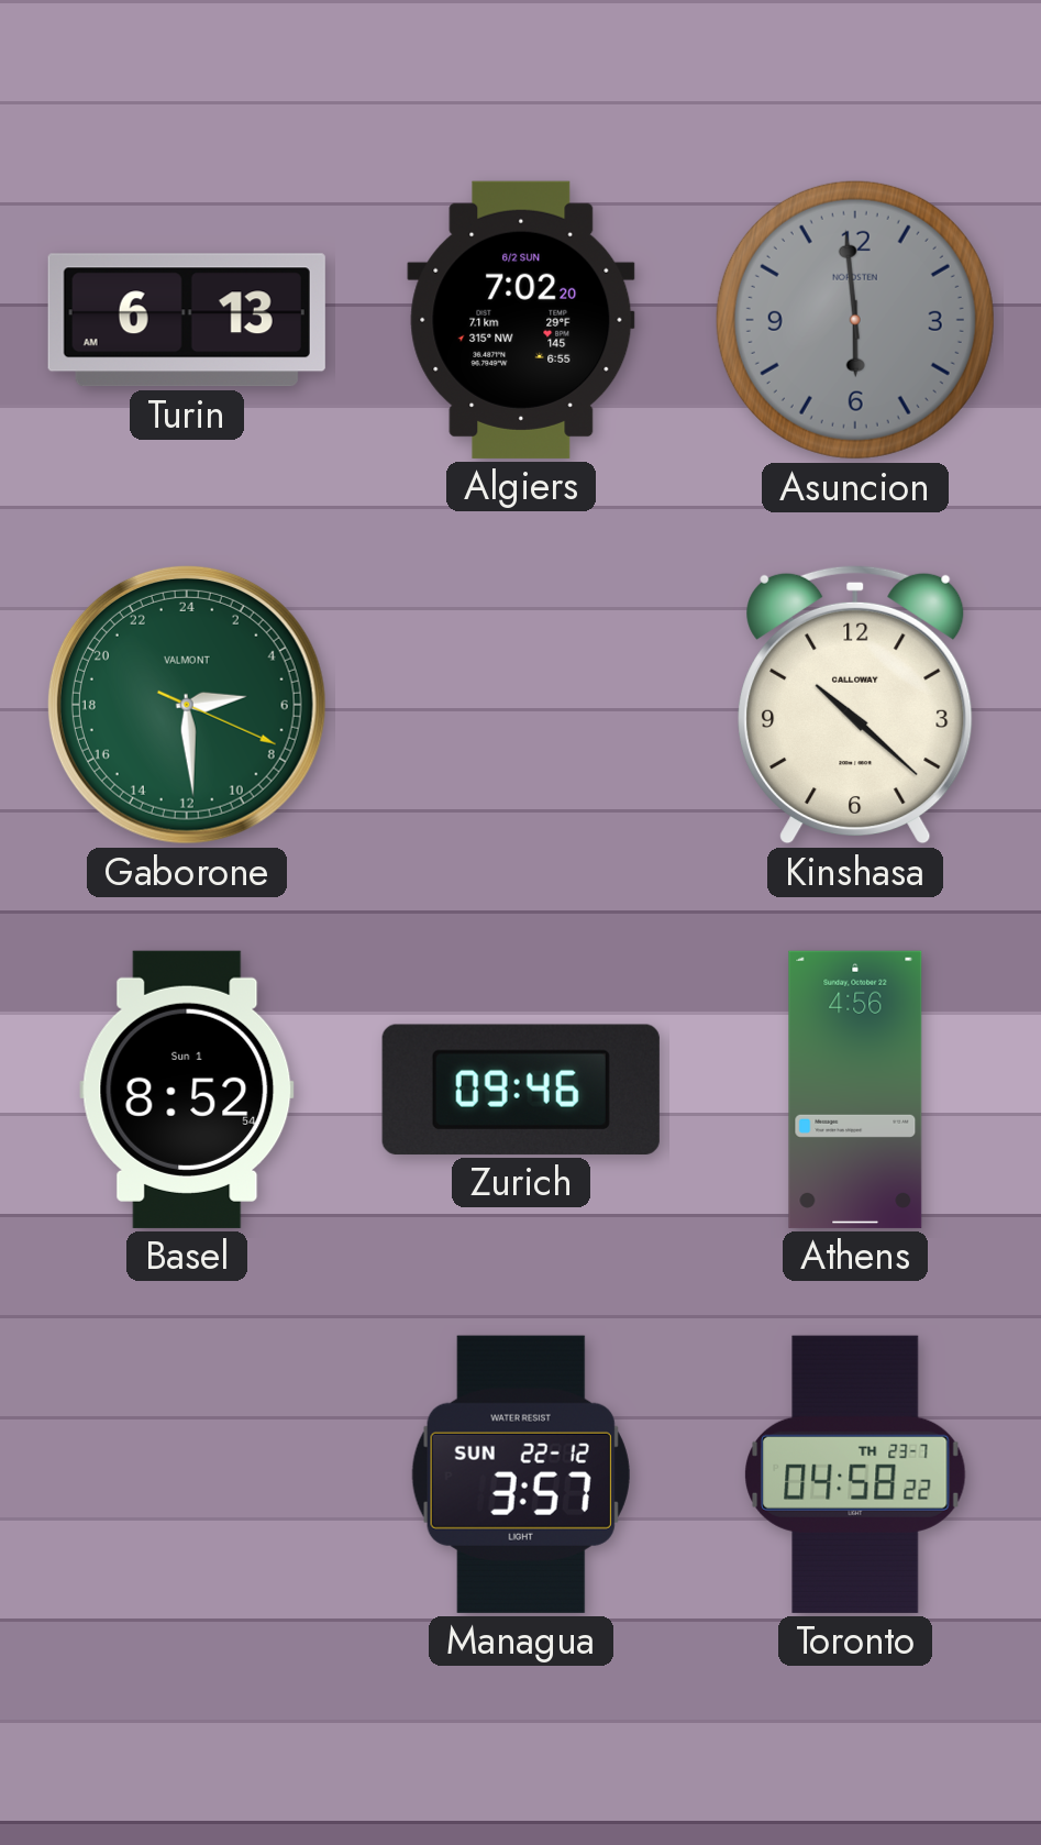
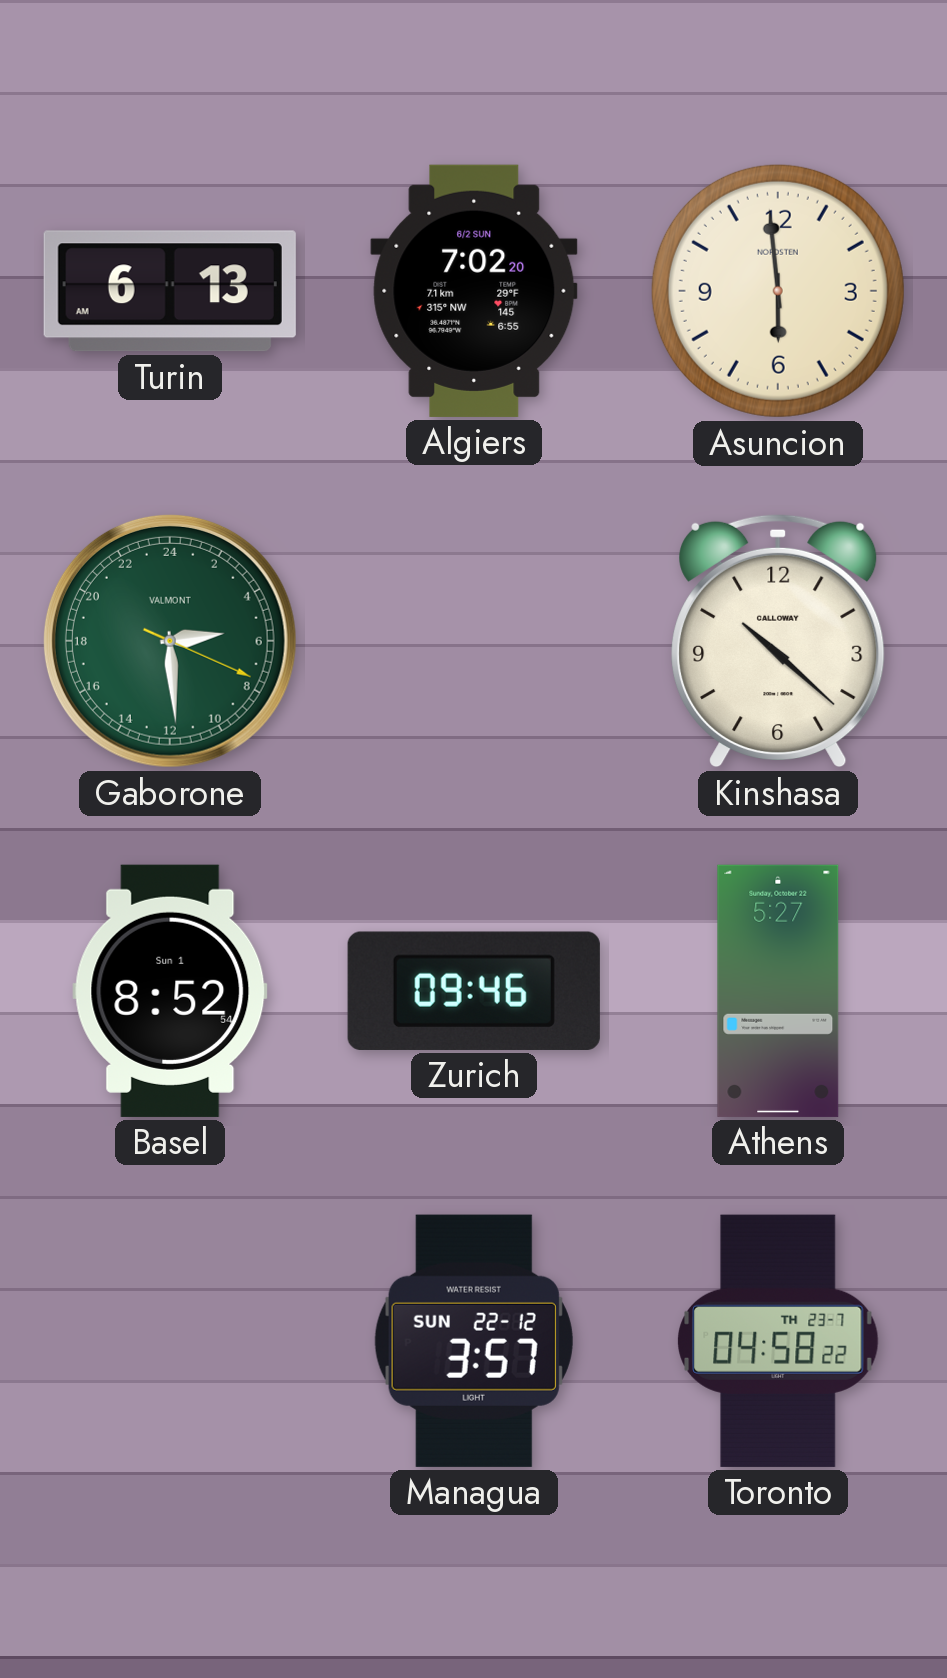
Asuncion dial: grey -> cream (778, 291)
Athens: 4:56 -> 5:27 (778, 991)
